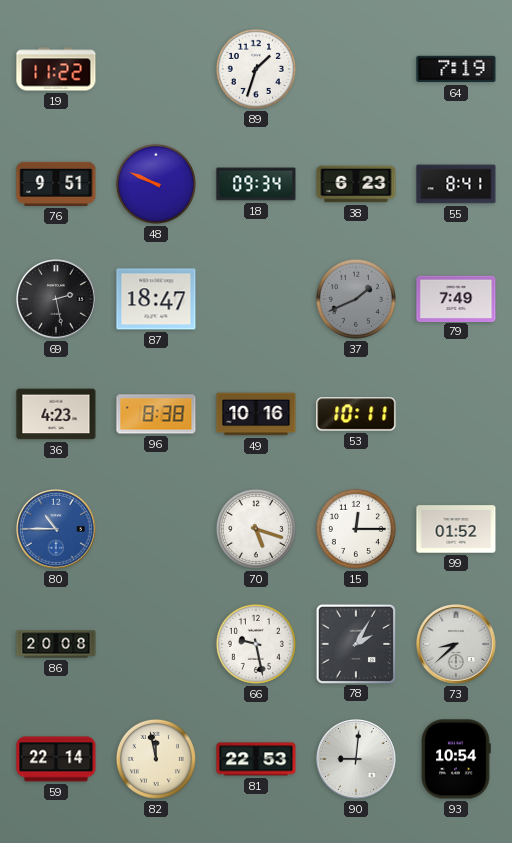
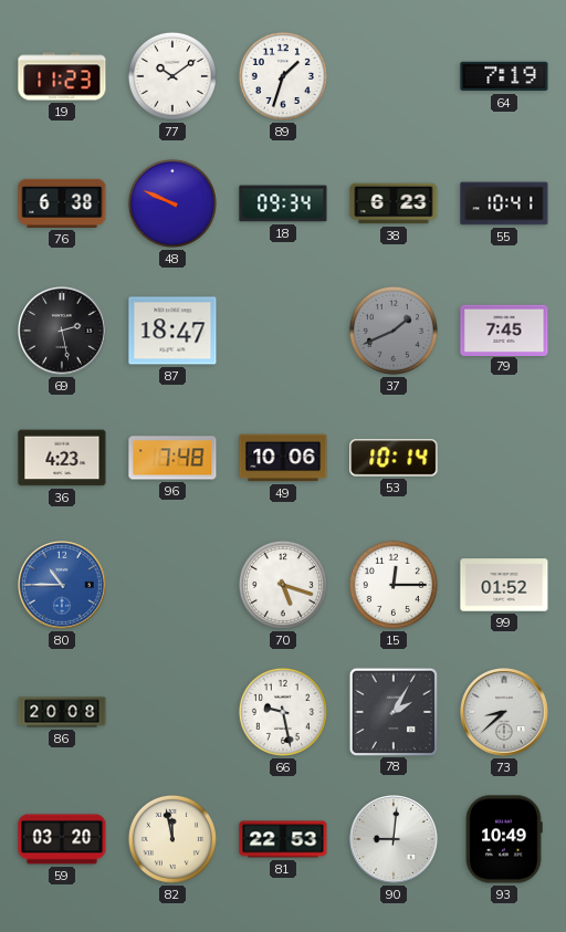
19: 11:22 -> 11:23 (62, 76)
77: none -> 10:09 (172, 76)
76: 9:51 -> 6:38 (62, 203)
55: 8:41 -> 10:41 (504, 203)
79: 7:49 -> 7:45 (504, 329)
96: 8:38 -> 7:48 (172, 458)
49: 10:16 -> 10:06 (283, 458)
53: 10:11 -> 10:14 (394, 458)
59: 22:14 -> 03:20 (62, 839)
93: 10:54 -> 10:49 (504, 839)
